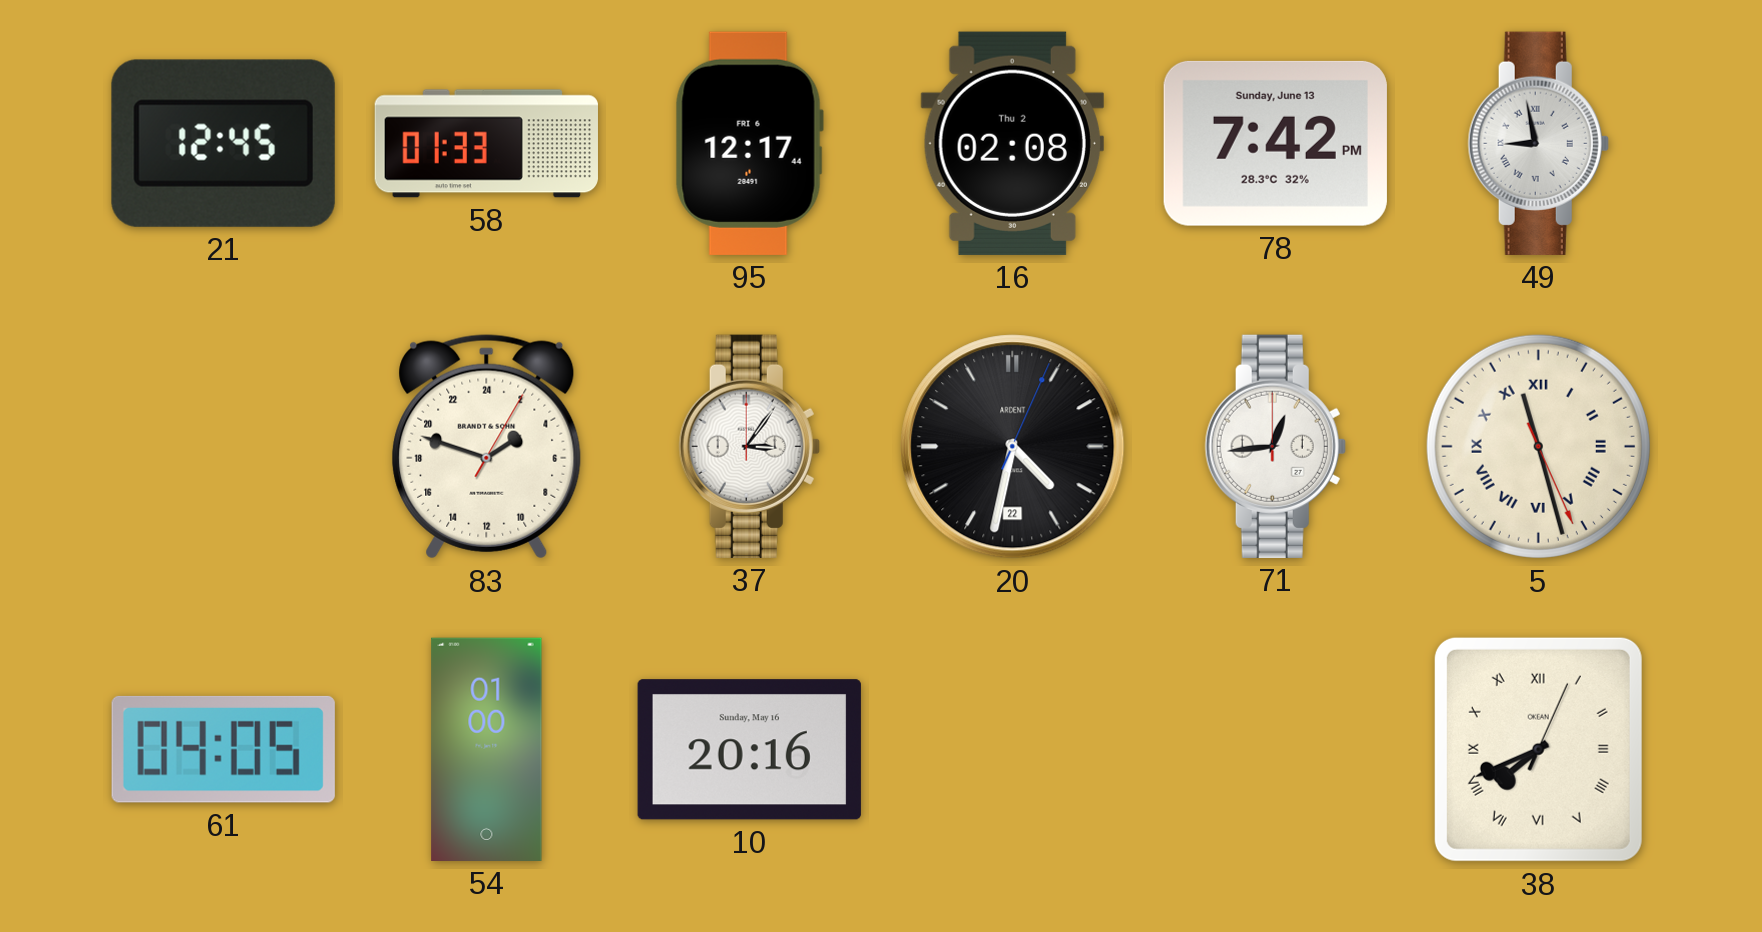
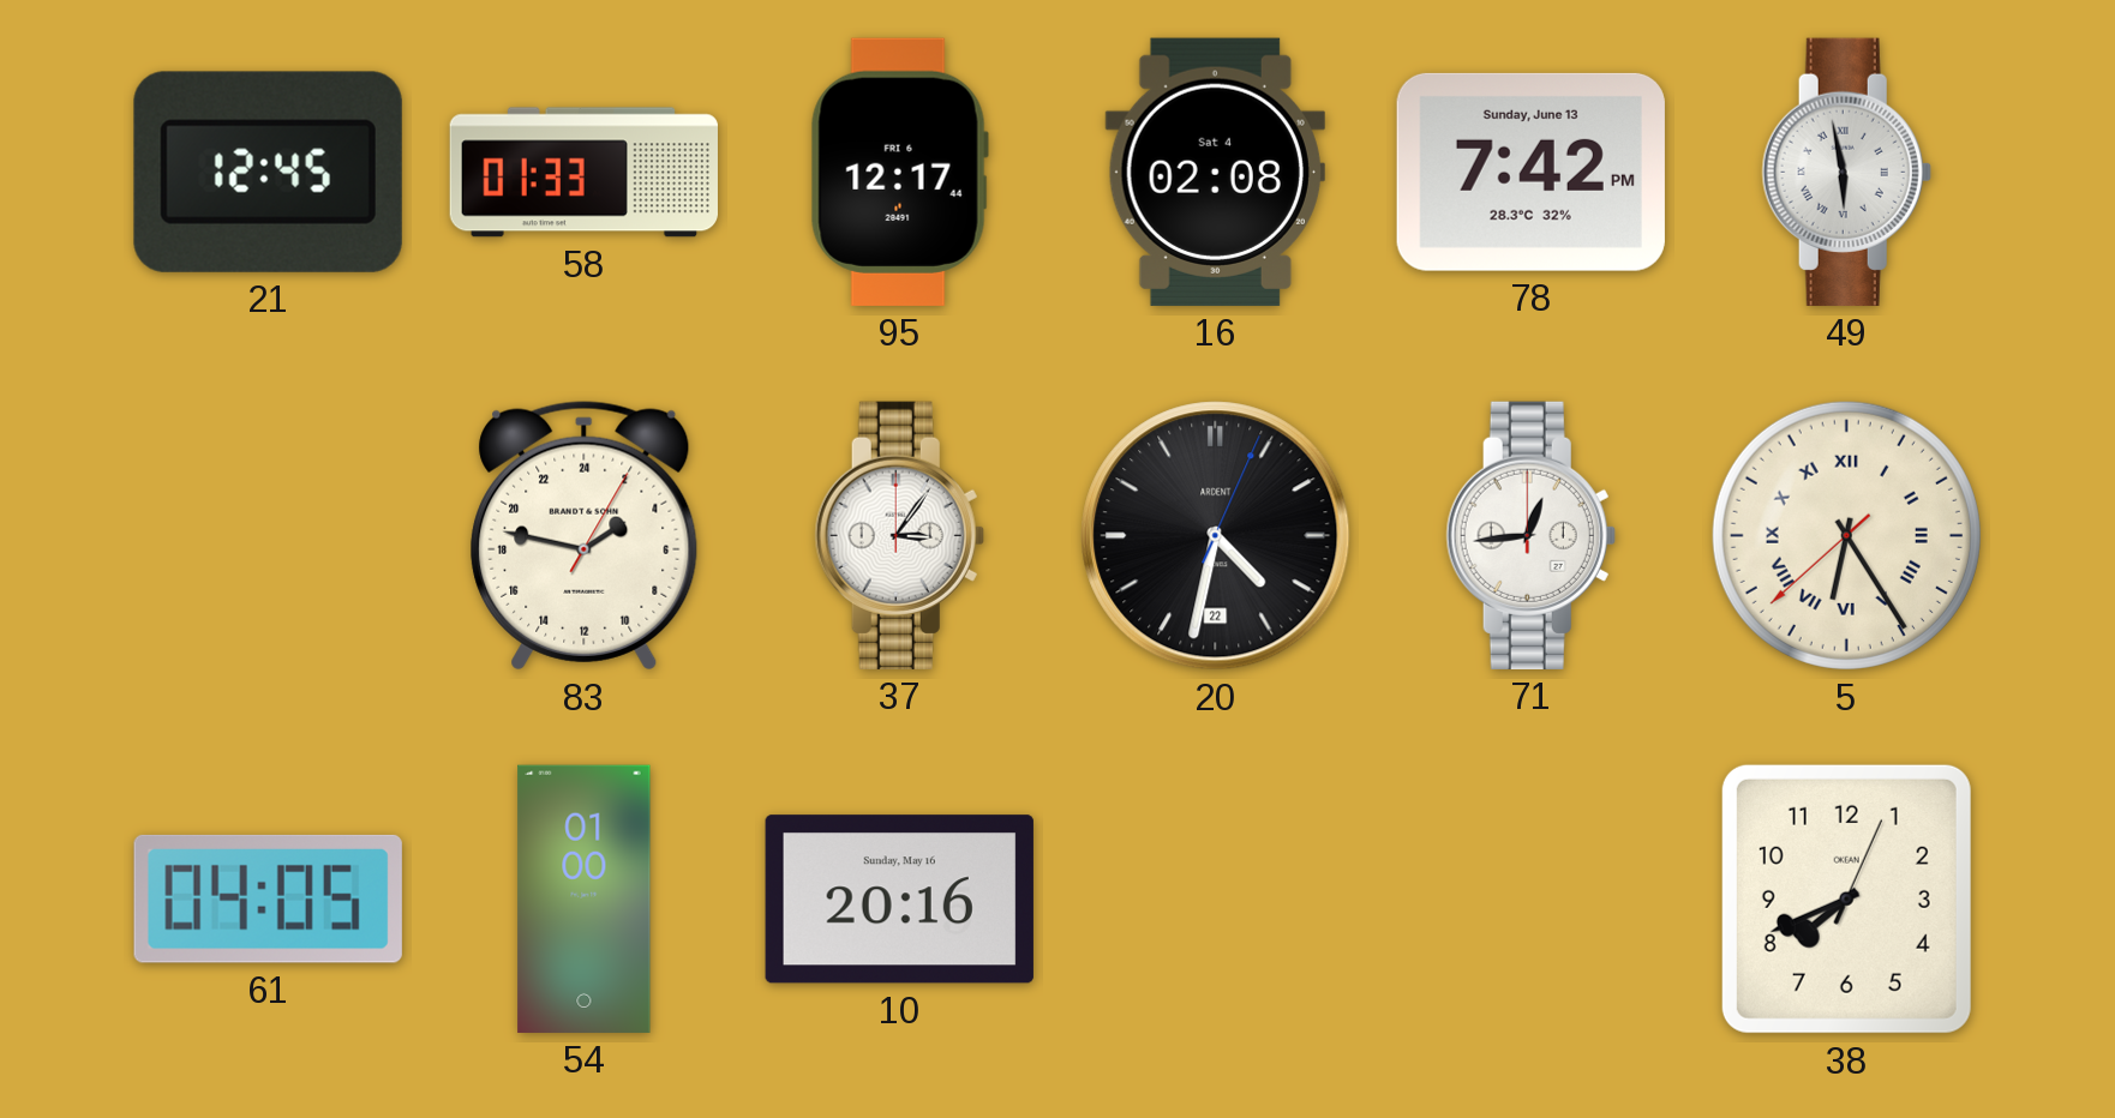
16 date: Thu 2 -> Sat 4 (1215, 172)
49: 8:58 -> 5:58 (1846, 172)
83: 3:48 -> 3:47 (585, 536)
5: 11:27 -> 6:24 (1846, 535)
38 numerals: Roman -> Arabic (1846, 898)
